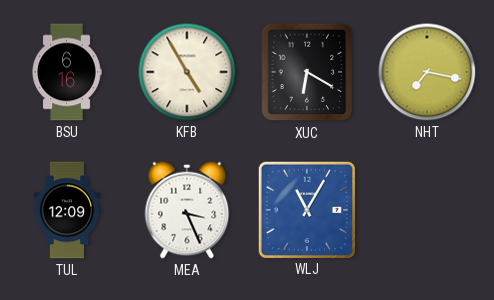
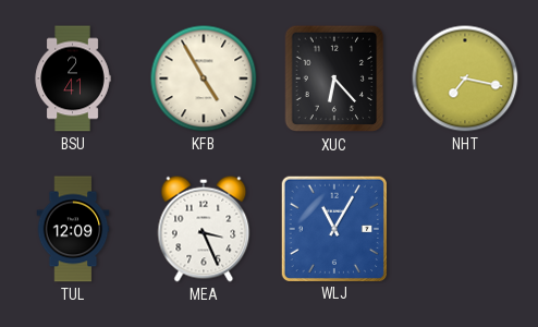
BSU: 6:16 -> 2:41 (73, 78)
XUC: 6:20 -> 6:23 (334, 78)
